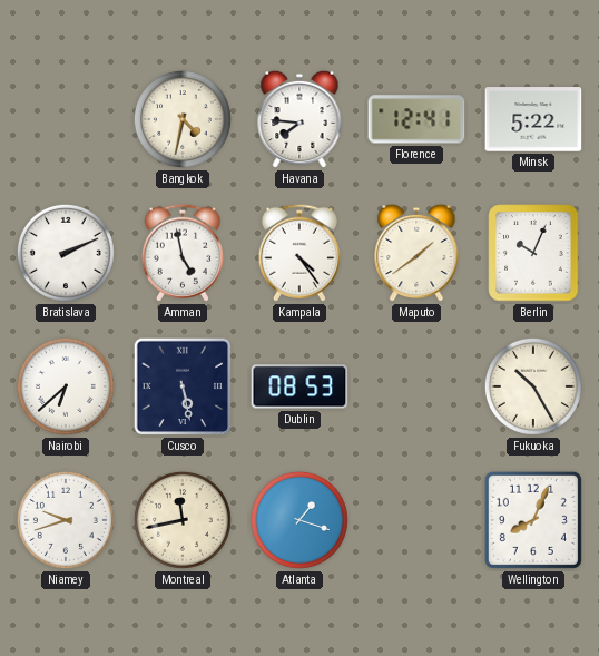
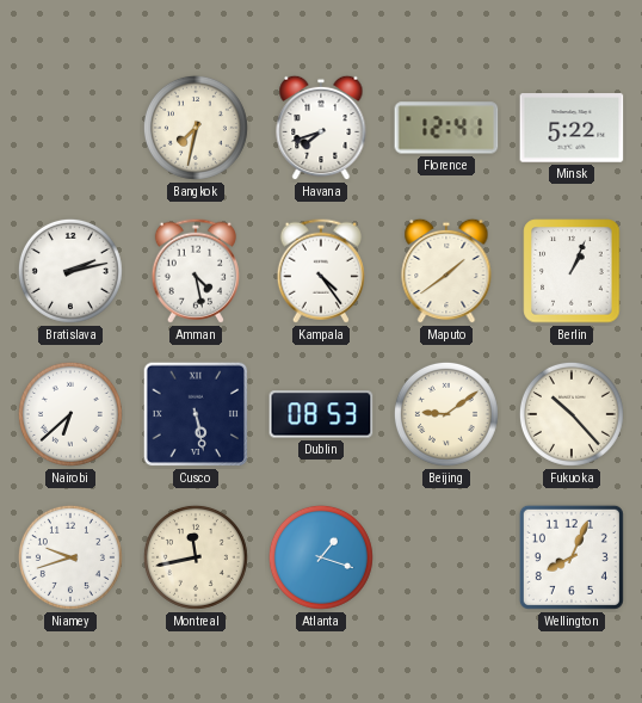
Bangkok: 4:32 -> 7:32 (196, 128)
Havana: 7:46 -> 7:42 (321, 128)
Bratislava: 2:11 -> 2:13 (70, 271)
Amman: 4:58 -> 4:28 (196, 271)
Berlin: 10:04 -> 1:04 (572, 271)
Beijing: none -> 9:09 (446, 414)
Fukuoka: 10:25 -> 10:23 (572, 414)
